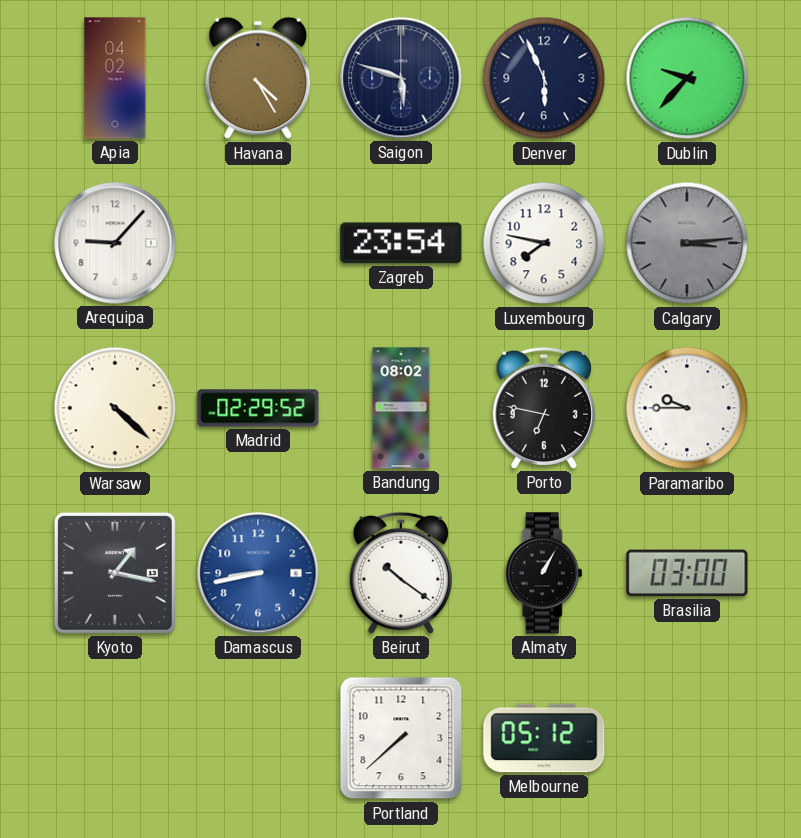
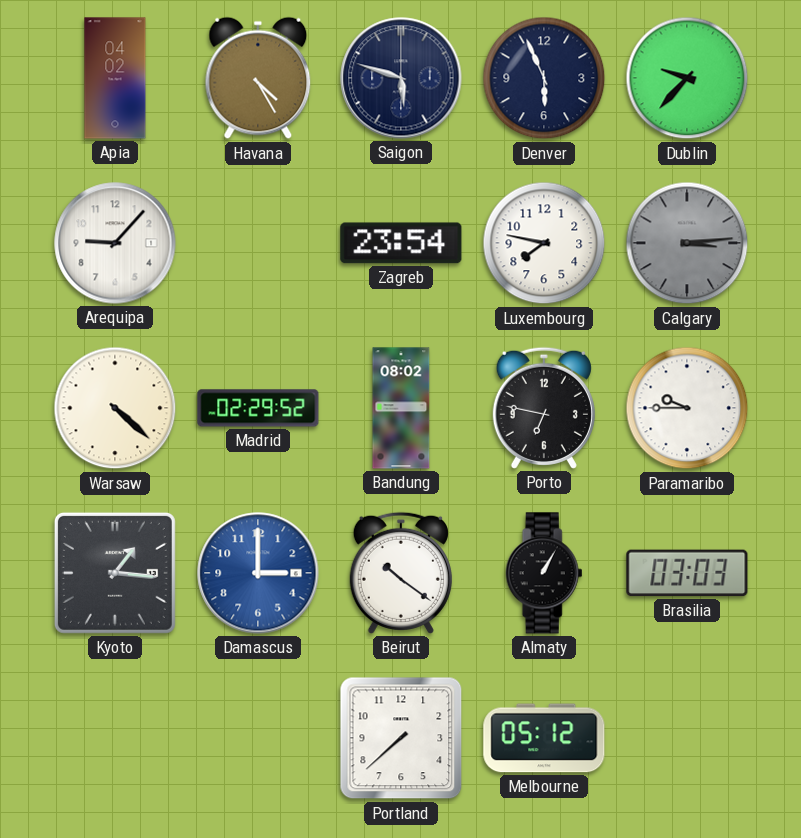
Kyoto: 1:17 -> 1:16 (115, 573)
Damascus: 8:43 -> 3:00 (258, 573)
Brasilia: 03:00 -> 03:03 (687, 573)
